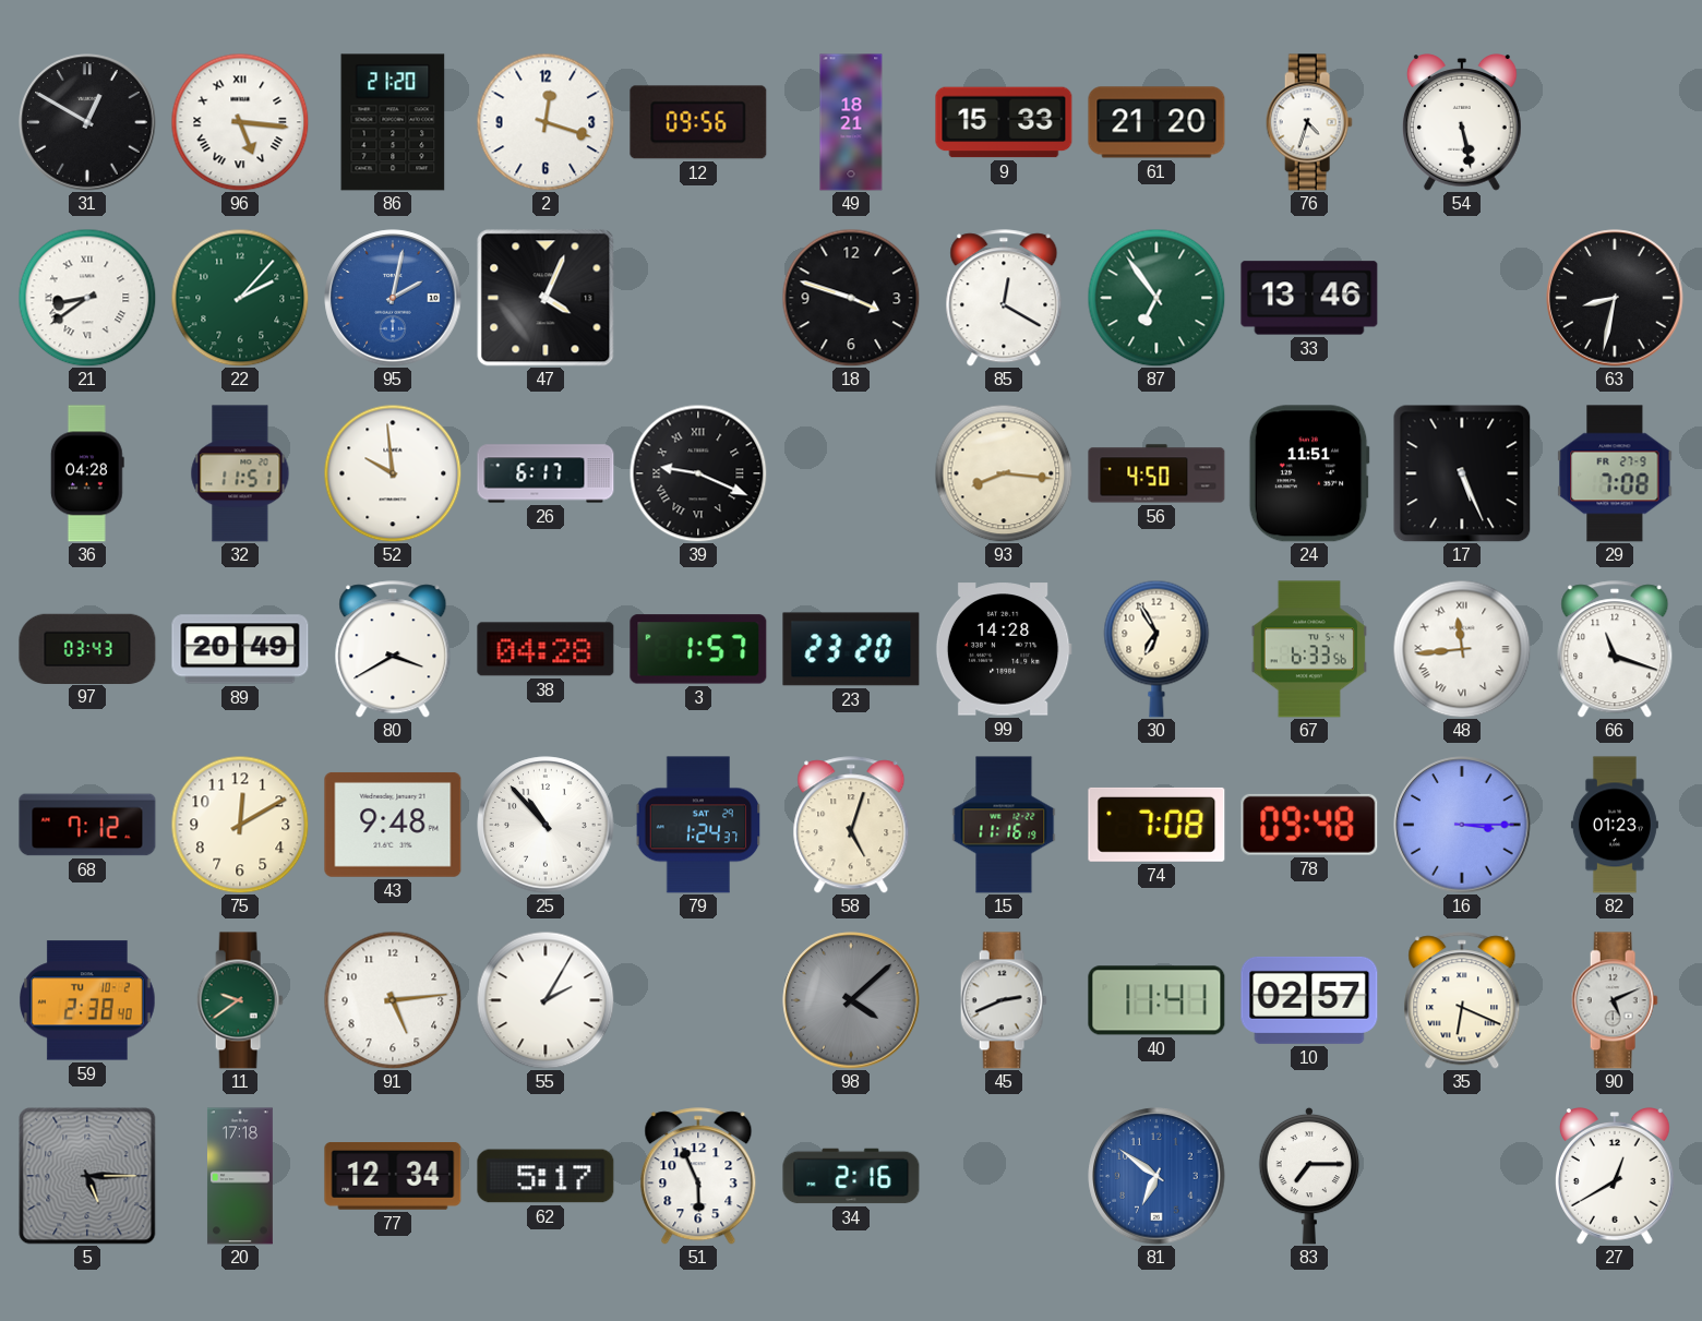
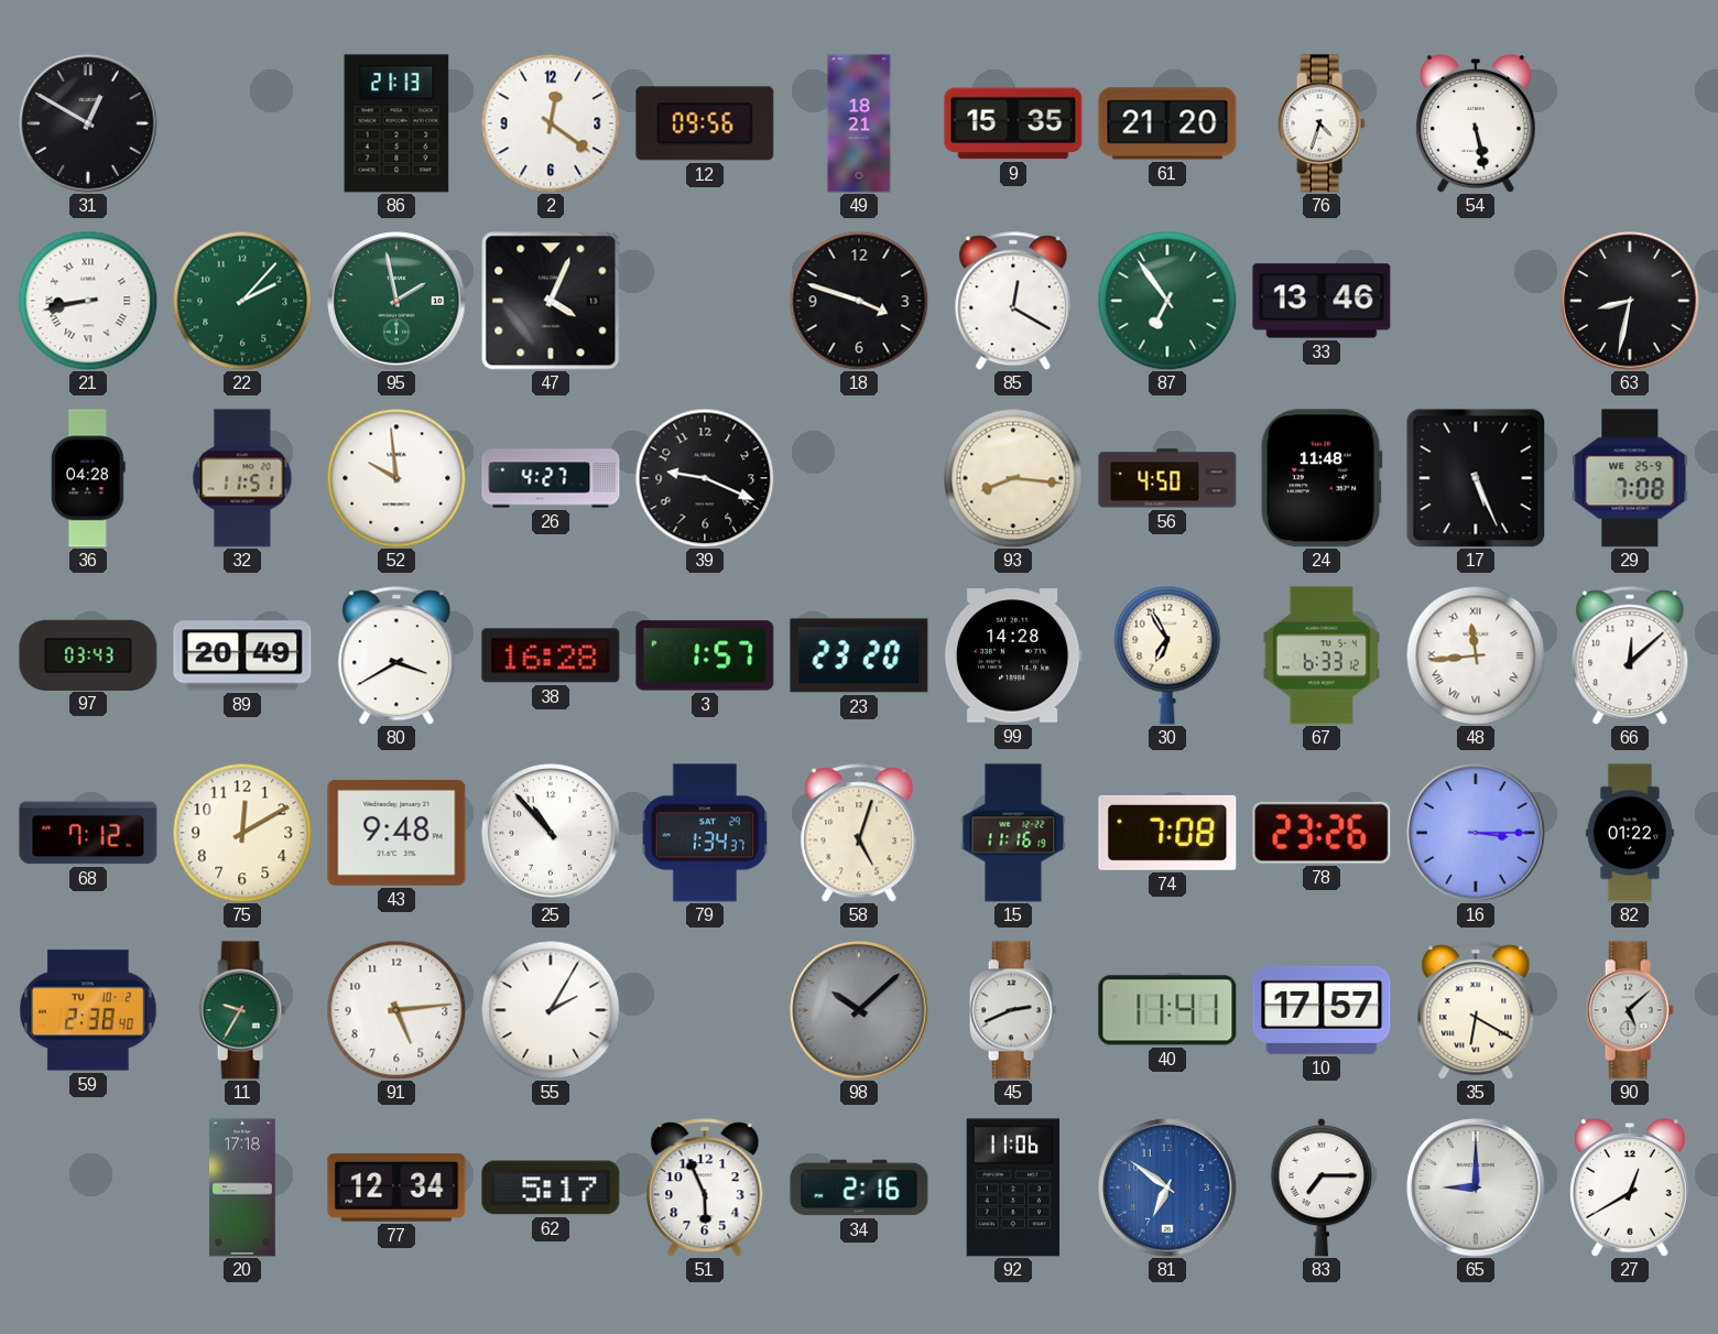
96: 5:16 -> none (240, 122)
86: 21:20 -> 21:13 (396, 123)
2: 12:18 -> 12:21 (551, 123)
9: 15:33 -> 15:35 (1013, 123)
21: 8:39 -> 8:43 (88, 301)
95: 2:02 -> 1:58 (396, 301)
95 dial: blue -> green (396, 301)
26: 6:17 -> 4:27 (551, 478)
39 numerals: Roman -> Arabic (705, 478)
24: 11:51 -> 11:48 (1322, 478)
29 date: FR 27-9 -> WE 25-9 (1630, 478)
38: 04:28 -> 16:28 (551, 655)
67: 6:33:56 -> 6:33:12 (1322, 655)
66: 11:18 -> 12:08 (1630, 655)
79: 1:24 -> 1:34 (705, 833)
78: 09:48 -> 23:26 (1322, 833)
82: 01:23 -> 01:22 (1630, 833)
11: 9:39 -> 9:35 (242, 1010)
98: 4:08 -> 10:08 (859, 1010)
10: 02:57 -> 17:57 (1322, 1010)
35: 6:19 -> 6:20 (1476, 1010)
90: 5:11 -> 5:08 (1630, 1010)
5: 5:15 -> none (87, 1176)
92: none -> 11:06 (1013, 1187)
65: none -> 9:00 (1476, 1187)
